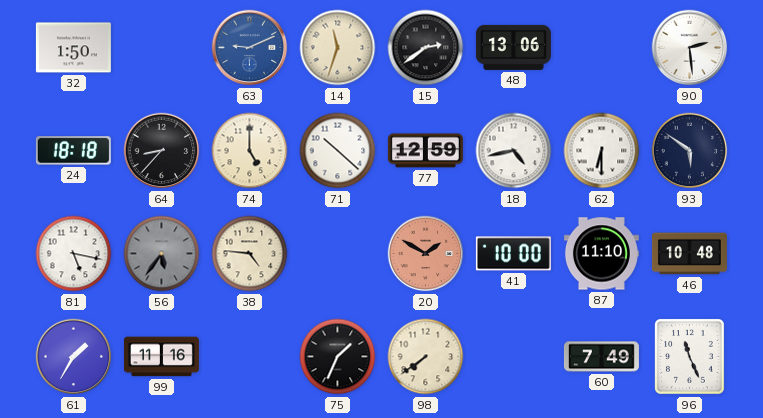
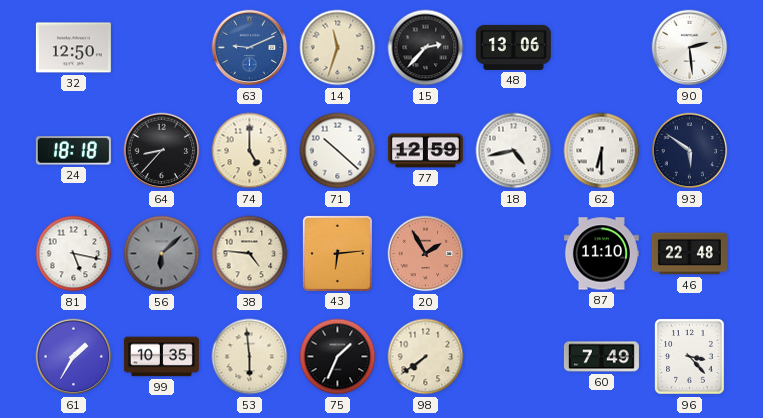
32: 1:50 -> 12:50 (73, 48)
15: 2:39 -> 2:37 (426, 48)
56: 5:36 -> 6:08 (162, 254)
43: none -> 6:14 (337, 253)
20: 1:50 -> 1:55 (426, 254)
41: 10:00 -> none (513, 254)
46: 10:48 -> 22:48 (689, 254)
99: 11:16 -> 10:35 (161, 357)
53: none -> 5:59 (250, 357)
96: 11:26 -> 3:23 (690, 357)
